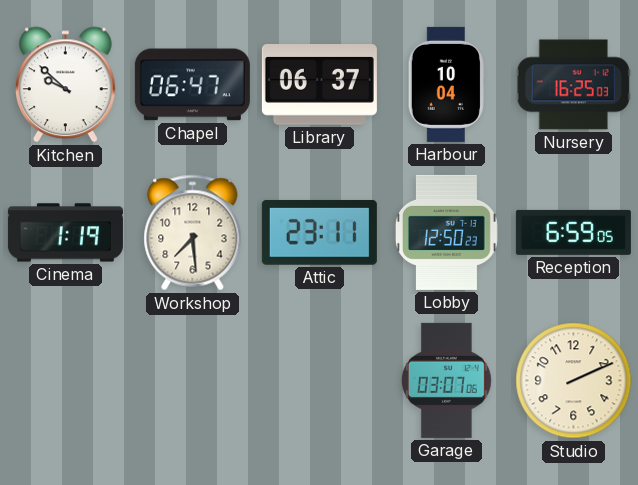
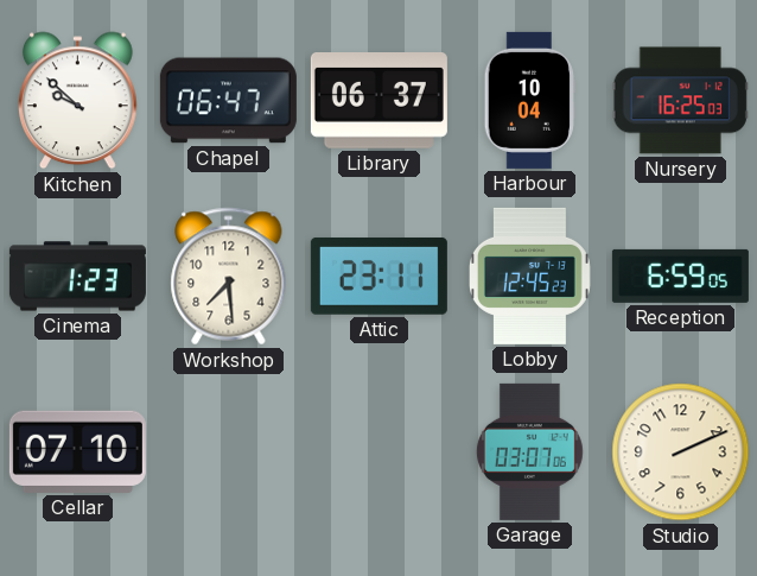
Cinema: 1:19 -> 1:23 (77, 277)
Lobby: 12:50 -> 12:45 (530, 276)
Cellar: none -> 07:10 (77, 451)
